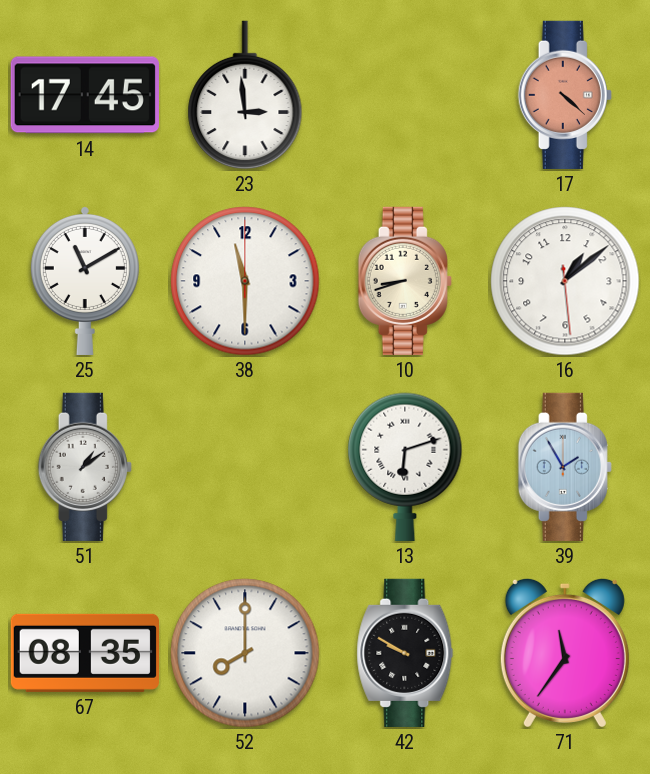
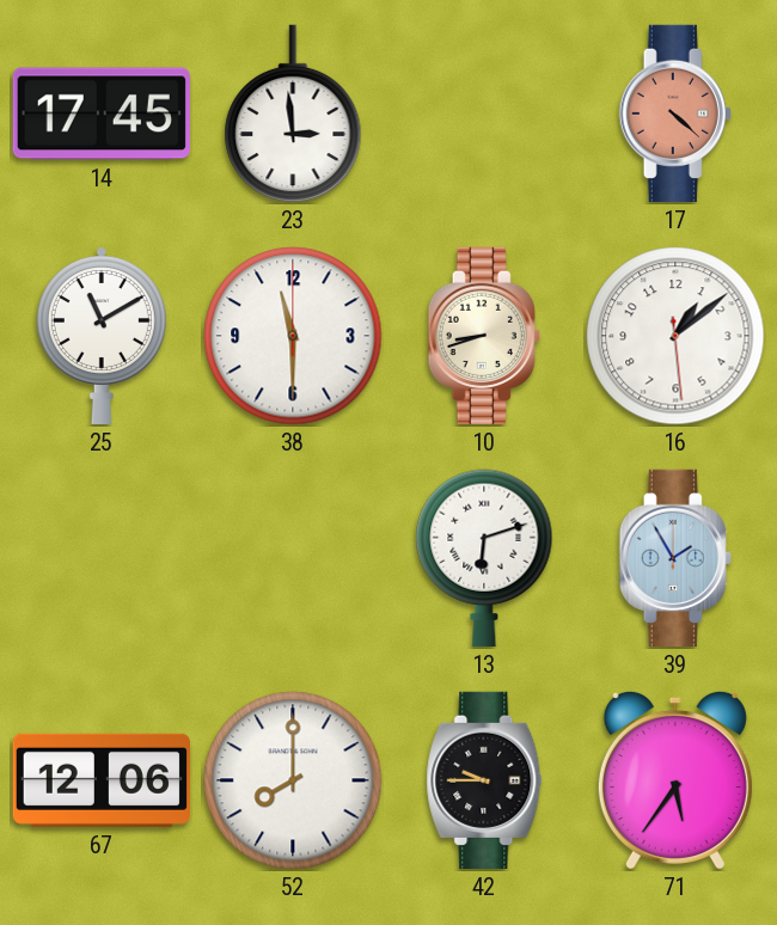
51: 1:09 -> none (85, 467)
67: 08:35 -> 12:06 (102, 780)
42: 9:50 -> 9:45 (484, 780)
71: 11:36 -> 5:36 (675, 779)
